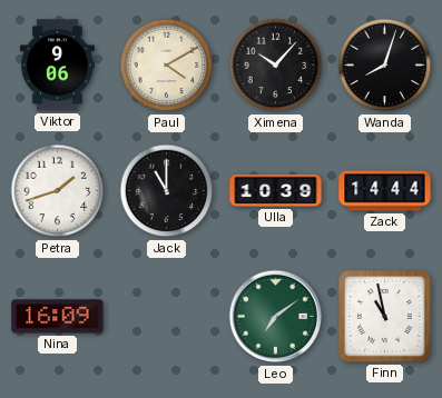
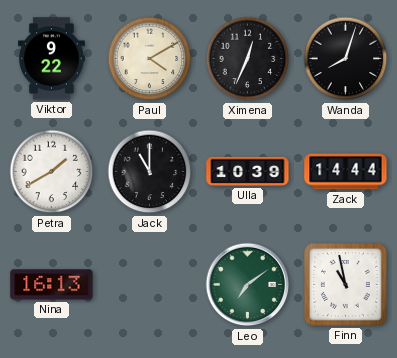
Viktor: 9:06 -> 9:22 (51, 59)
Ximena: 10:07 -> 12:34 (248, 59)
Petra: 1:42 -> 1:40 (52, 172)
Nina: 16:09 -> 16:13 (52, 285)
